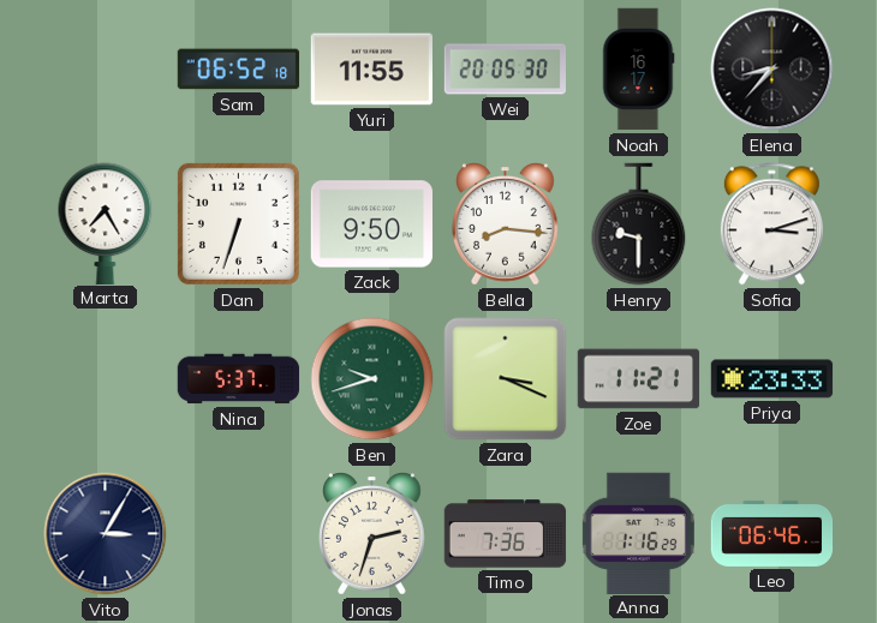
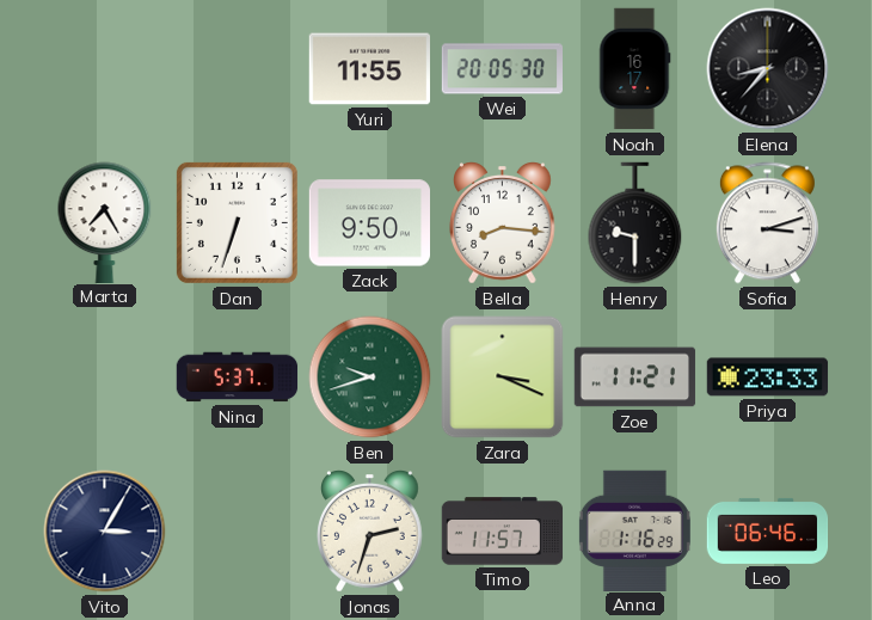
Sam: 06:52 -> none (239, 70)
Timo: 7:36 -> 11:57 (503, 532)
